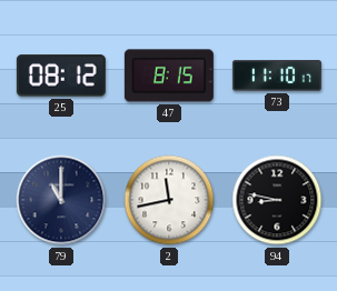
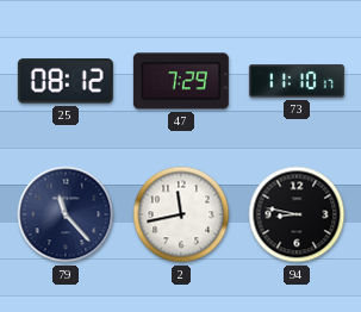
47: 8:15 -> 7:29 (181, 81)
79: 11:00 -> 11:23 (66, 214)
